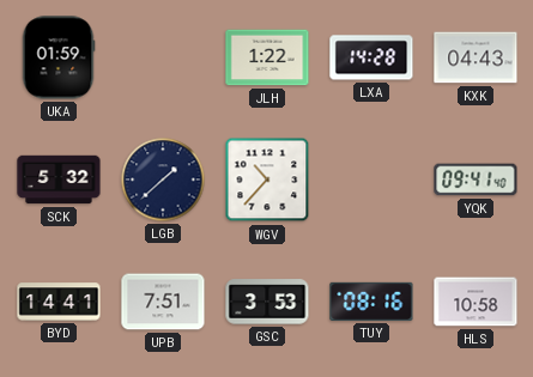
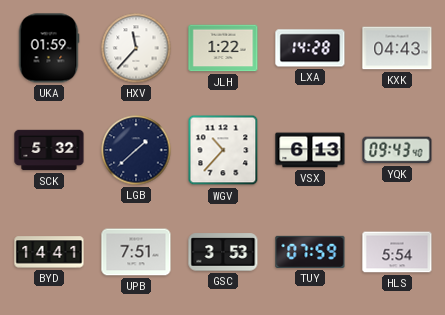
HXV: none -> 11:37 (136, 48)
VSX: none -> 6:13 (310, 150)
YQK: 09:41 -> 09:43 (397, 150)
TUY: 08:16 -> 07:59 (310, 252)
HLS: 10:58 -> 5:54 (397, 252)
